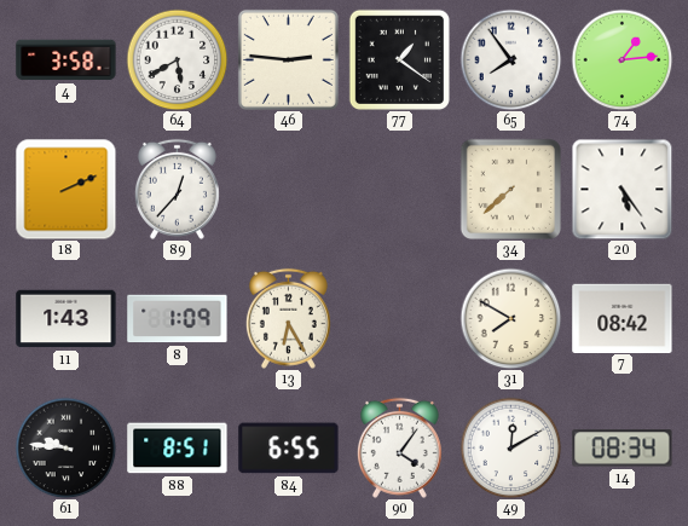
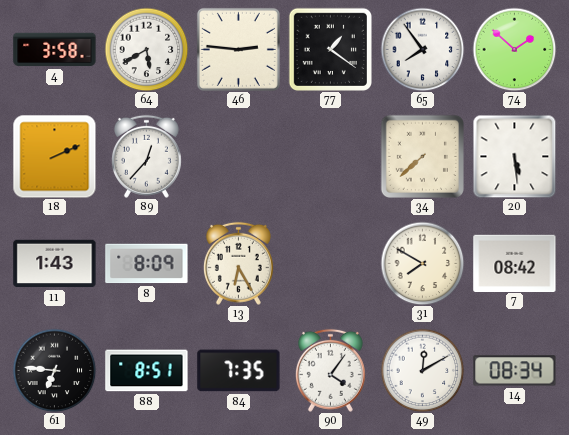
74: 1:14 -> 1:52 (514, 49)
20: 5:24 -> 5:29 (514, 156)
8: 1:09 -> 8:09 (147, 264)
61: 9:46 -> 6:46 (54, 370)
84: 6:55 -> 7:35 (239, 371)
